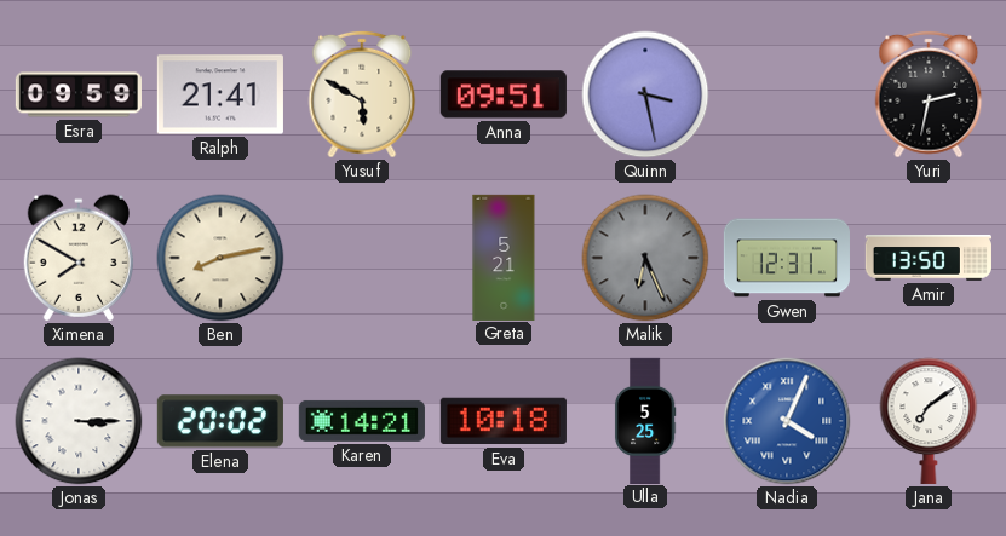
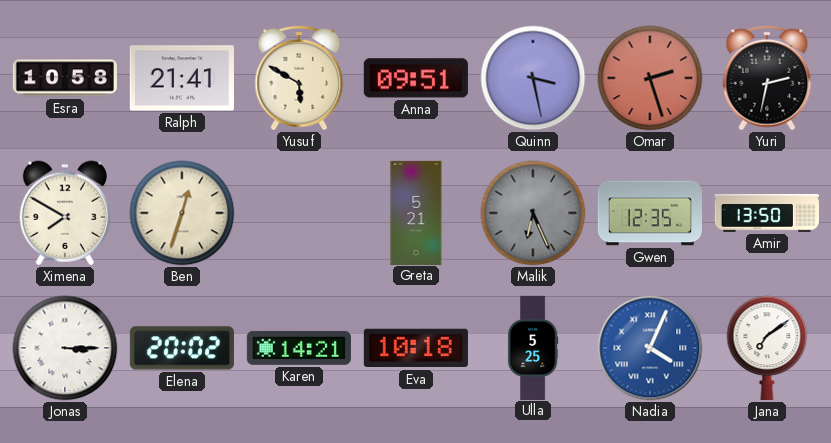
Esra: 09:59 -> 10:58 (65, 78)
Omar: none -> 2:27 (650, 78)
Ben: 8:13 -> 12:33 (182, 213)
Gwen: 12:31 -> 12:35 (650, 213)
